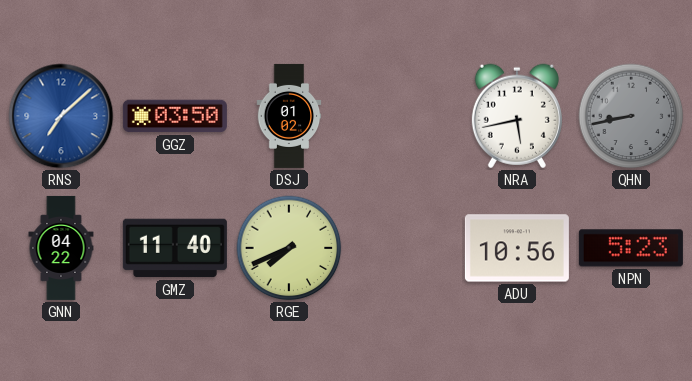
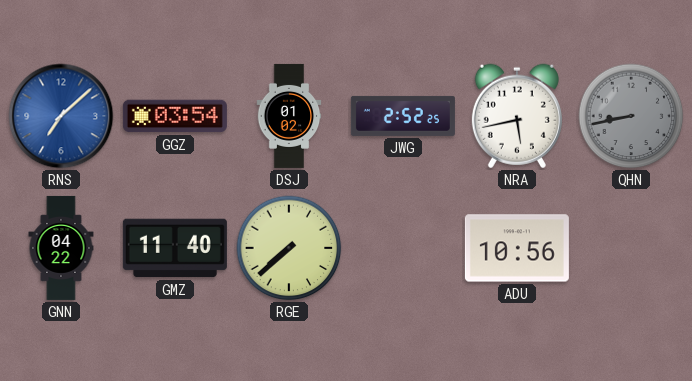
GGZ: 03:50 -> 03:54 (175, 116)
JWG: none -> 2:52 (403, 116)
RGE: 7:41 -> 7:38 (289, 248)
NPN: 5:23 -> none (631, 248)
